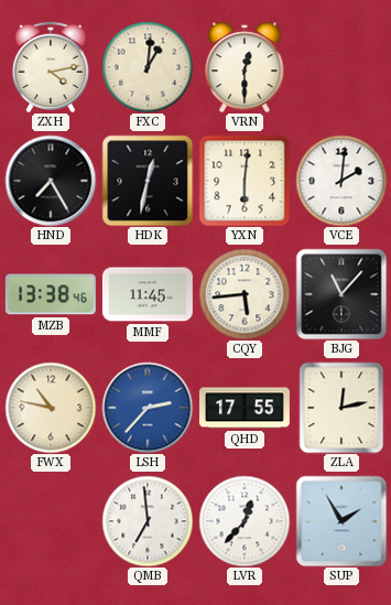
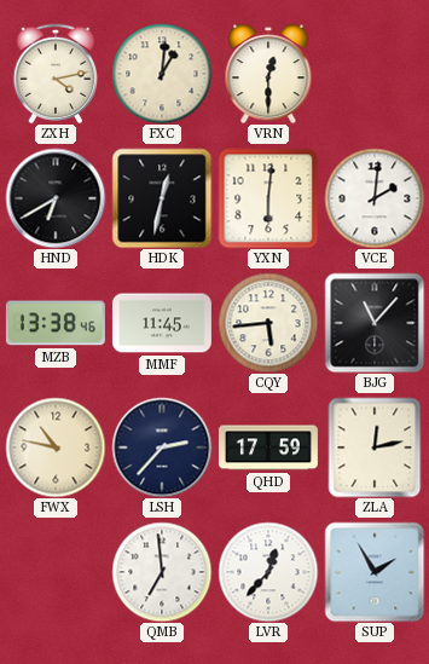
HND: 7:25 -> 6:40 (56, 198)
LSH dial: blue -> navy (162, 448)
QHD: 17:55 -> 17:59 (268, 448)
